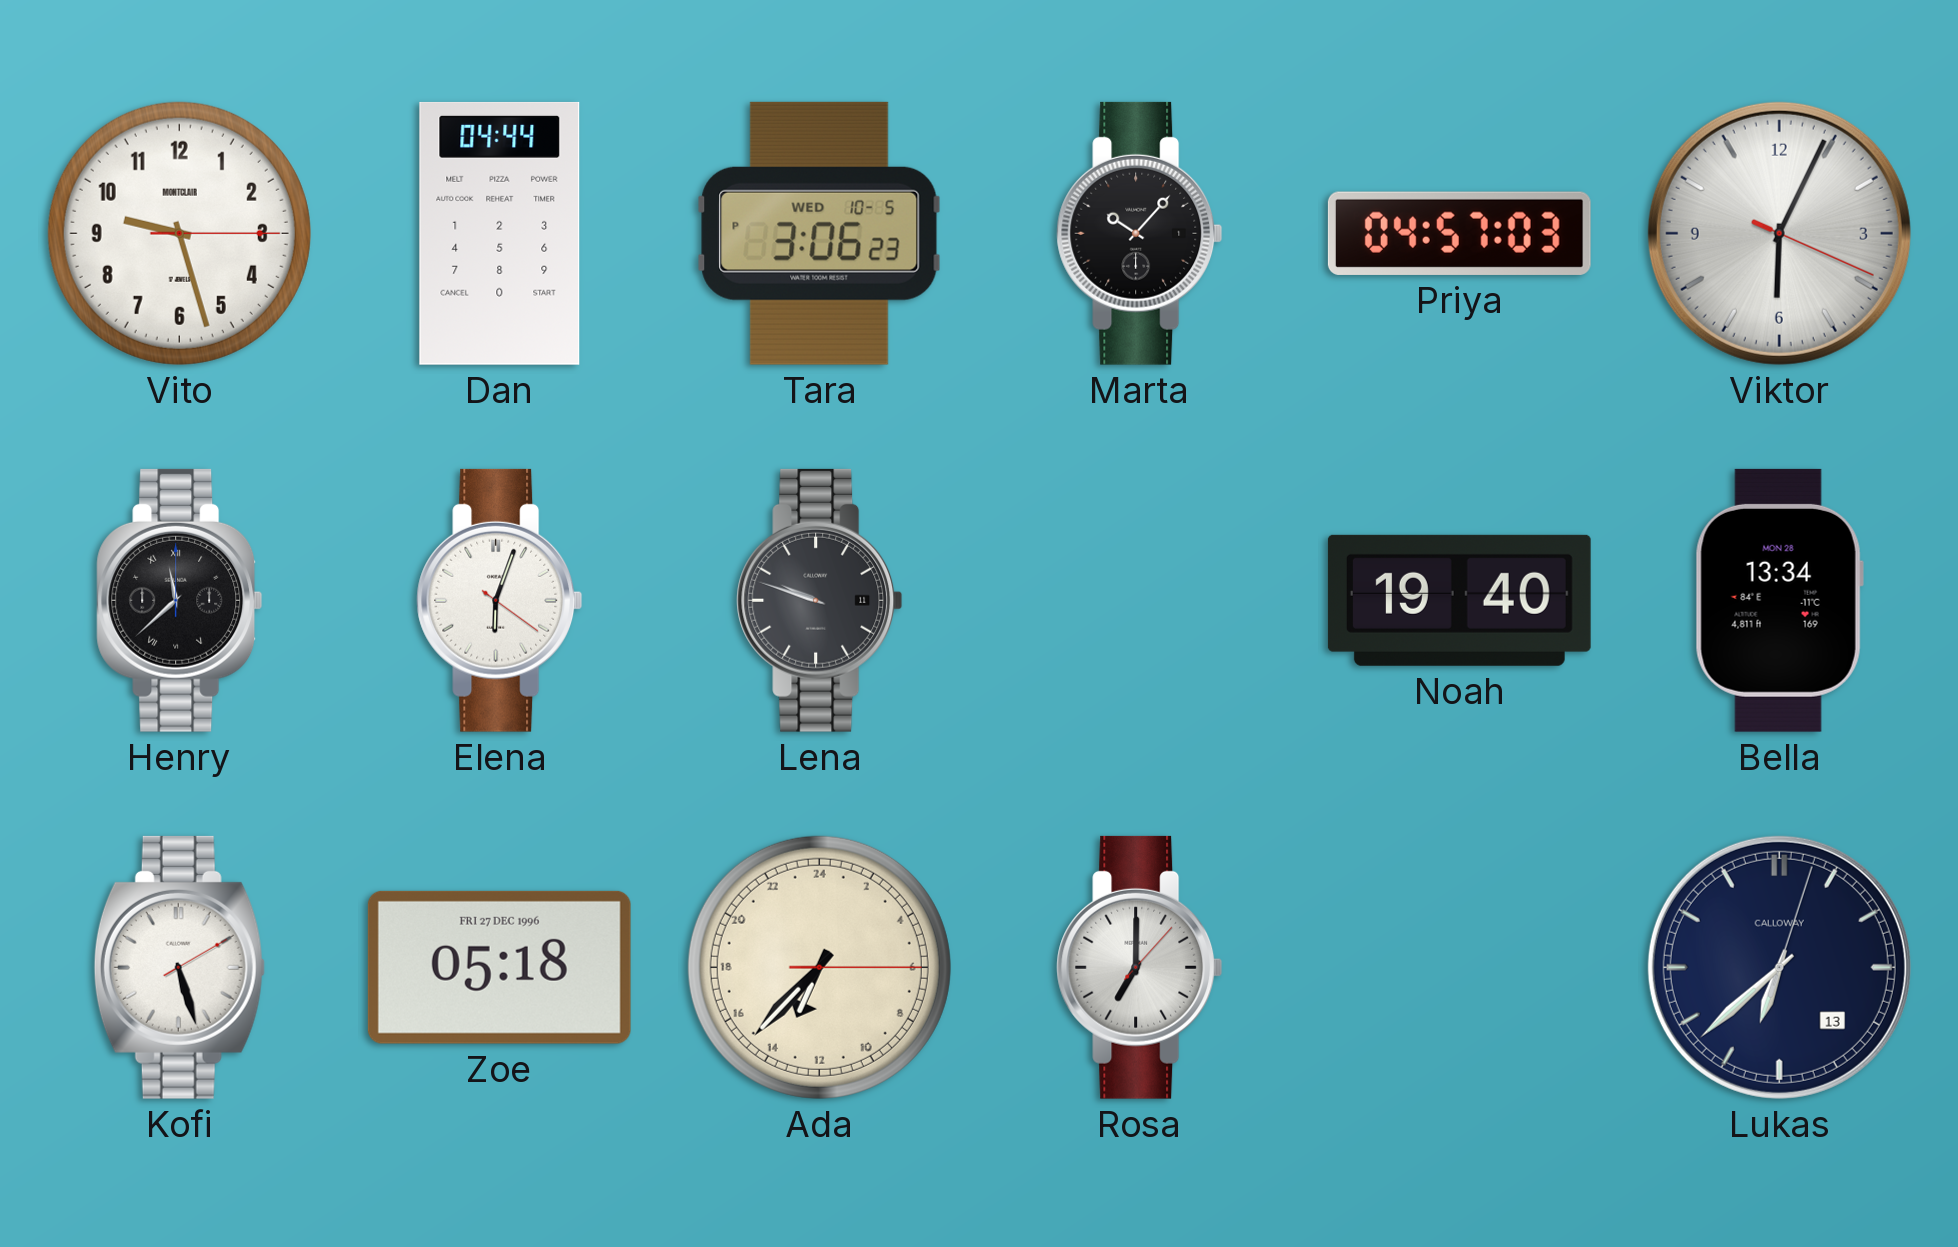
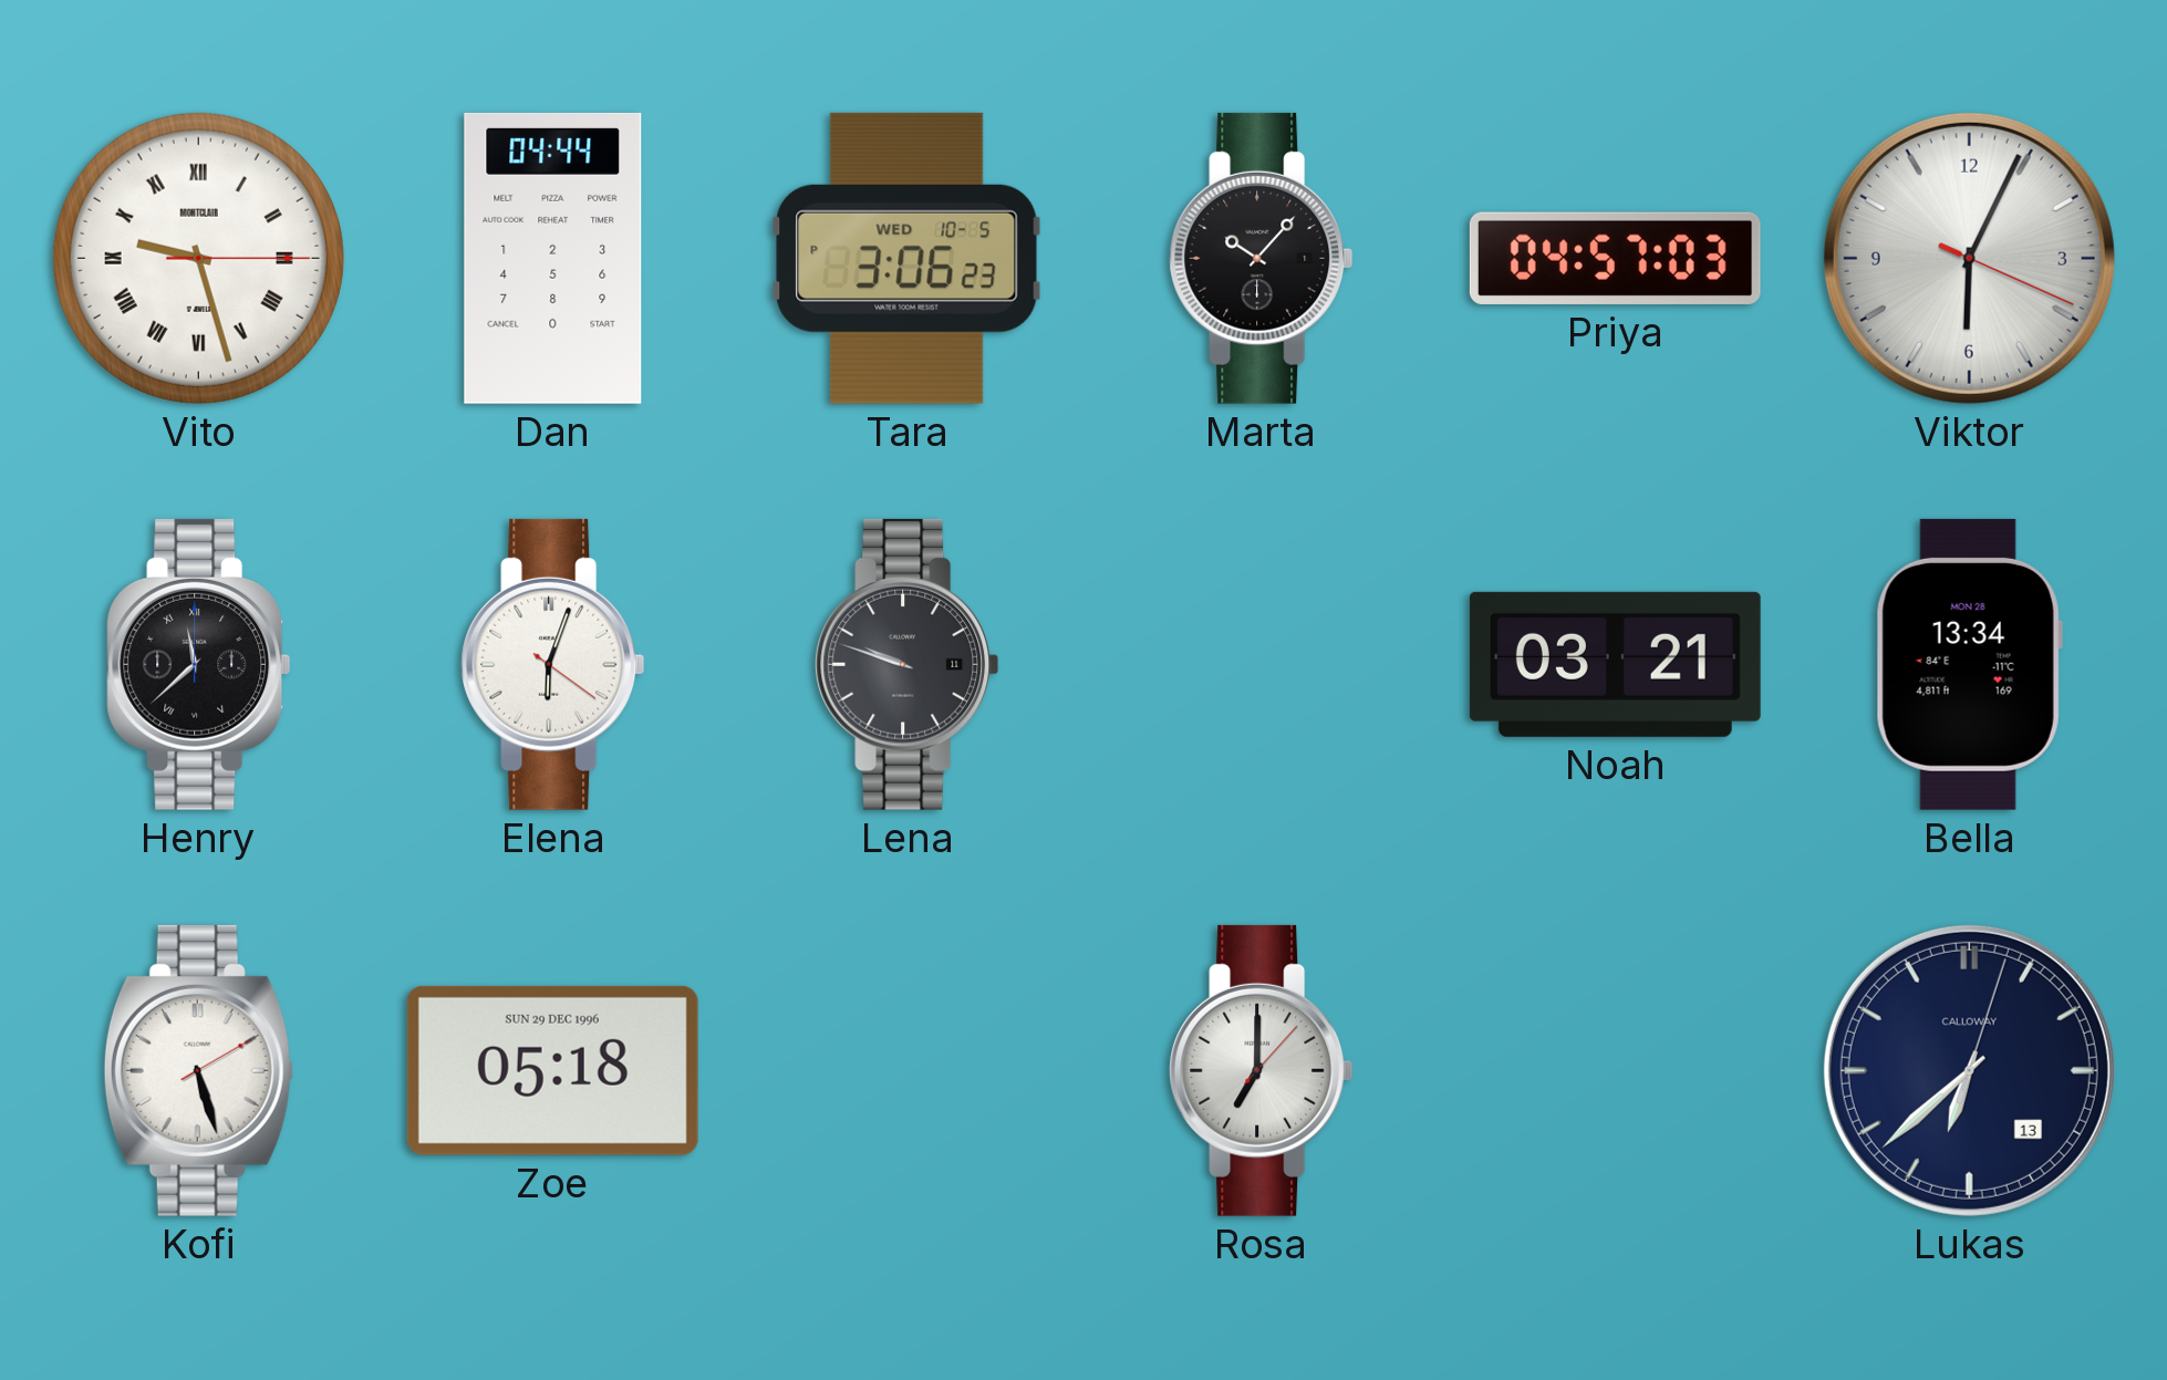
Vito numerals: Arabic -> Roman (198, 258)
Noah: 19:40 -> 03:21 (1615, 664)
Zoe date: FRI 27 DEC 1996 -> SUN 29 DEC 1996 (552, 1070)
Ada: 13:37 -> none (819, 967)
